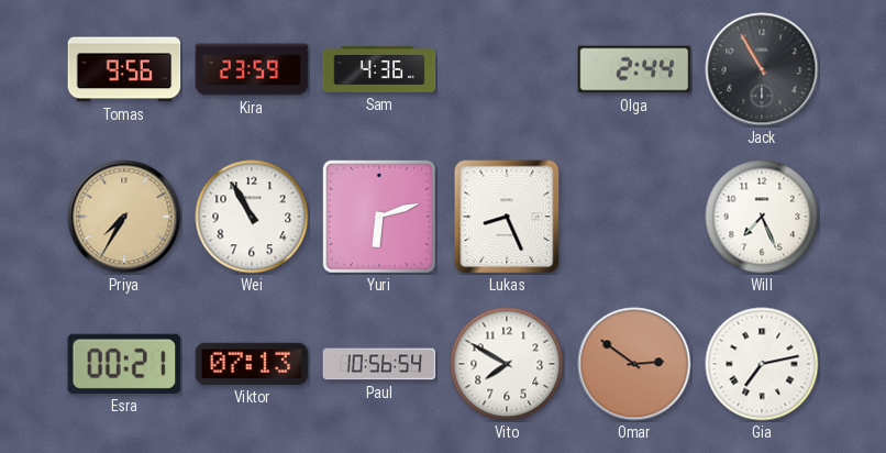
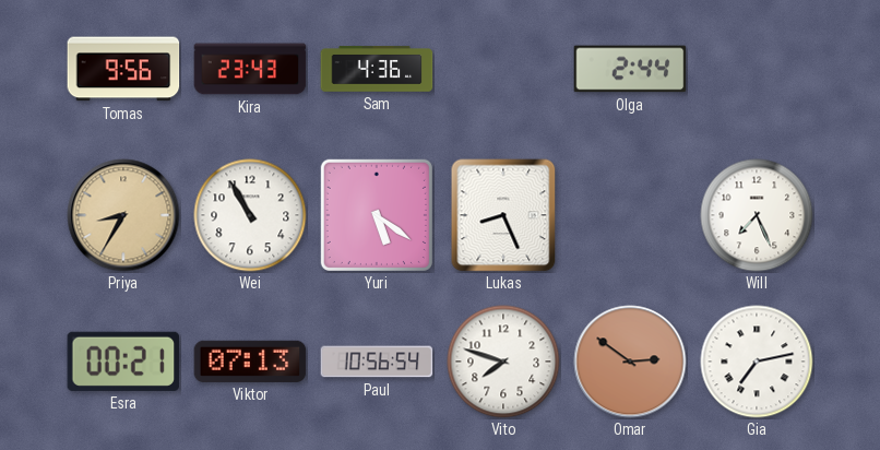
Kira: 23:59 -> 23:43 (250, 69)
Jack: 10:55 -> none (762, 69)
Priya: 7:35 -> 8:35 (123, 215)
Yuri: 6:12 -> 5:21 (377, 215)
Vito: 7:50 -> 7:48 (503, 362)
